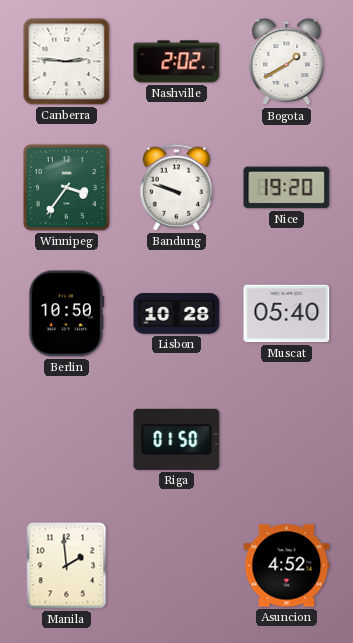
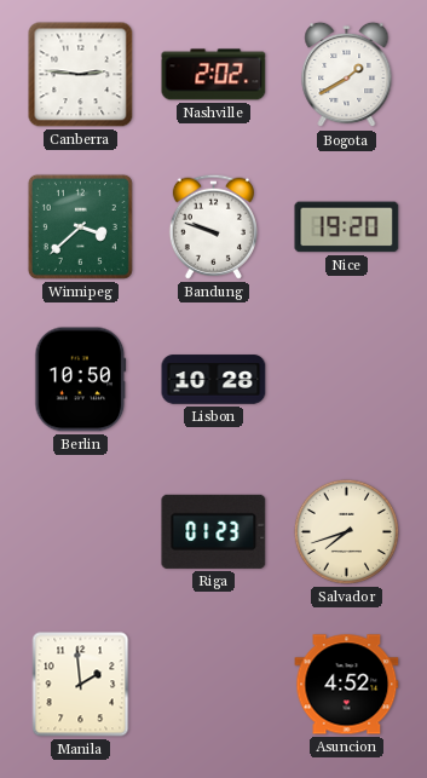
Winnipeg: 3:36 -> 3:38 (80, 226)
Muscat: 05:40 -> none (287, 314)
Riga: 01:50 -> 01:23 (214, 531)
Salvador: none -> 7:42 (346, 531)
